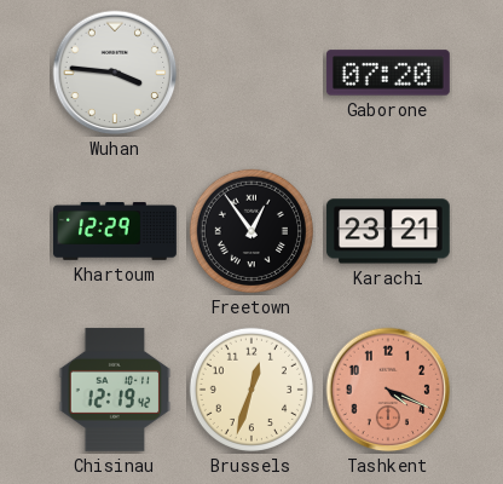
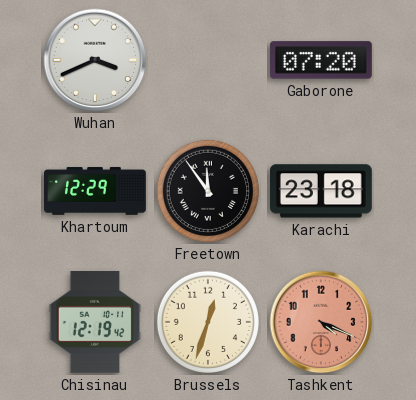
Wuhan: 3:46 -> 3:41 (95, 60)
Freetown: 12:54 -> 11:54 (208, 191)
Karachi: 23:21 -> 23:18 (321, 191)
